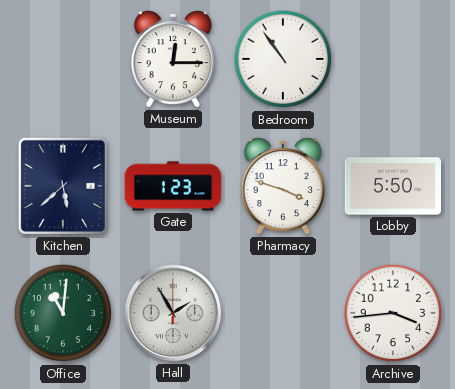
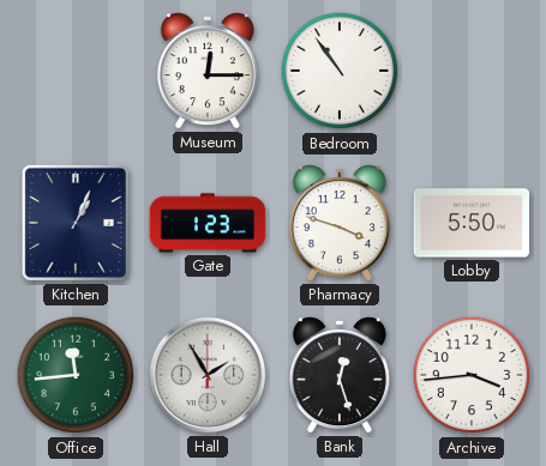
Kitchen: 5:38 -> 1:04 (76, 223)
Office: 11:01 -> 11:44 (76, 375)
Bank: none -> 12:27 (340, 375)
